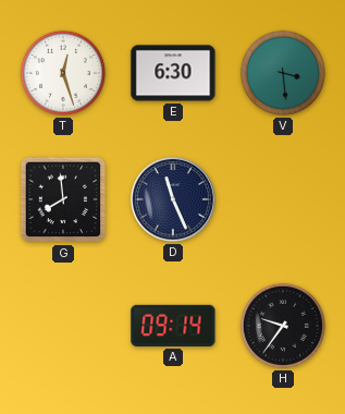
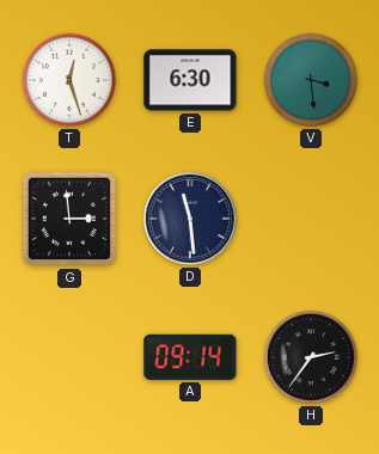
G: 7:59 -> 2:59 (69, 219)
D: 11:26 -> 11:29 (191, 220)
H: 9:36 -> 2:36 (311, 357)
